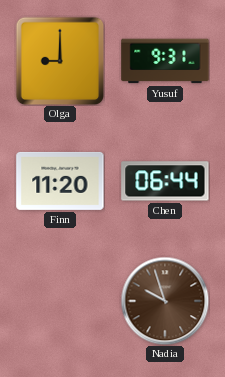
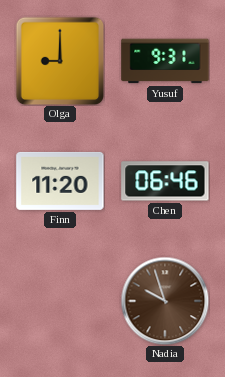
Chen: 06:44 -> 06:46 (165, 181)
